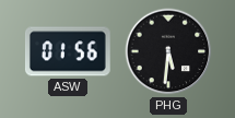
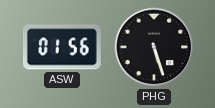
PHG: 5:31 -> 5:27 (154, 47)
